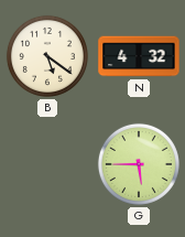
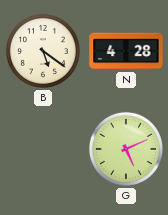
N: 4:32 -> 4:28 (126, 51)
G: 5:45 -> 5:11 (126, 149)
